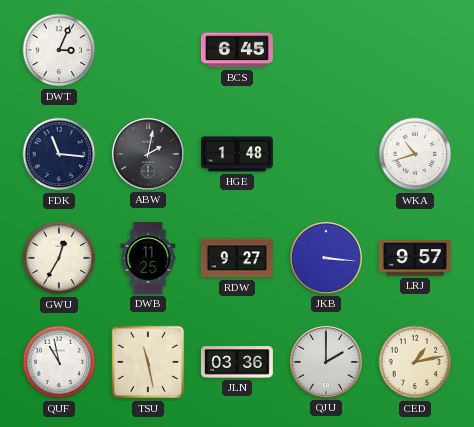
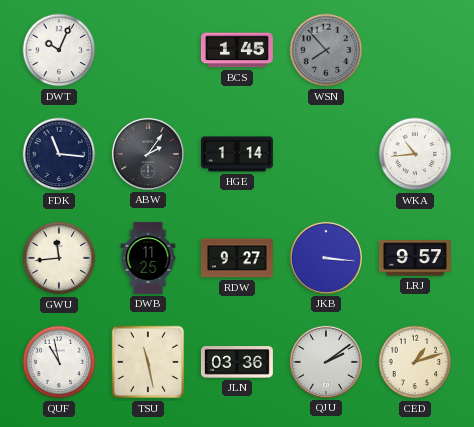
DWT: 3:04 -> 10:04 (59, 50)
BCS: 6:45 -> 1:45 (237, 50)
WSN: none -> 7:53 (326, 50)
ABW: 2:02 -> 2:06 (148, 154)
HGE: 1:48 -> 1:14 (237, 154)
WKA: 10:42 -> 10:44 (415, 154)
GWU: 12:35 -> 11:44 (59, 258)
QJU: 2:00 -> 2:09 (326, 362)
CED: 1:13 -> 1:12 (415, 362)
